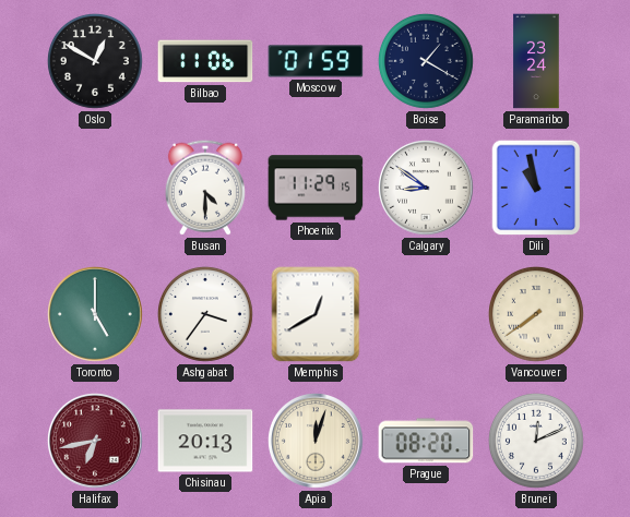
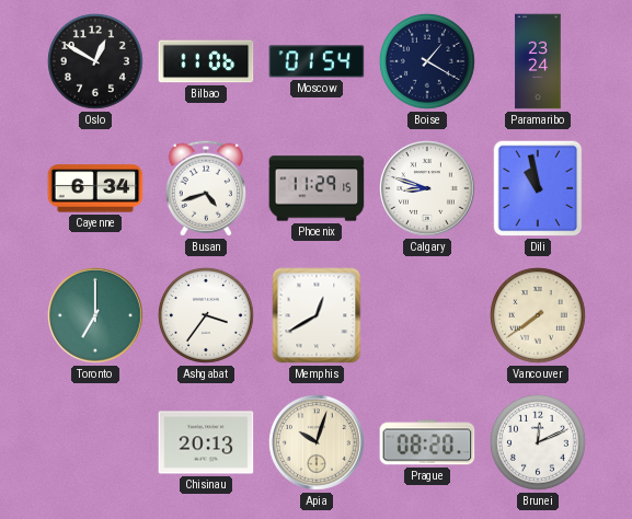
Moscow: 01:59 -> 01:54 (317, 61)
Cayenne: none -> 6:34 (95, 188)
Busan: 4:30 -> 4:42 (206, 188)
Calgary: 8:51 -> 8:48 (428, 189)
Toronto: 5:00 -> 7:00 (96, 316)
Halifax: 6:43 -> none (96, 442)
Apia: 12:03 -> 10:03 (318, 443)
